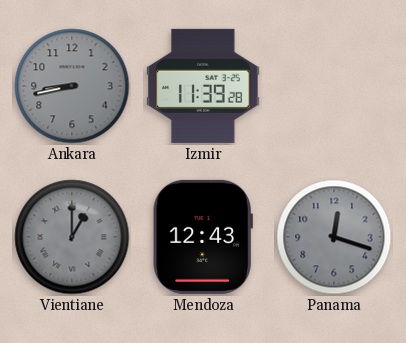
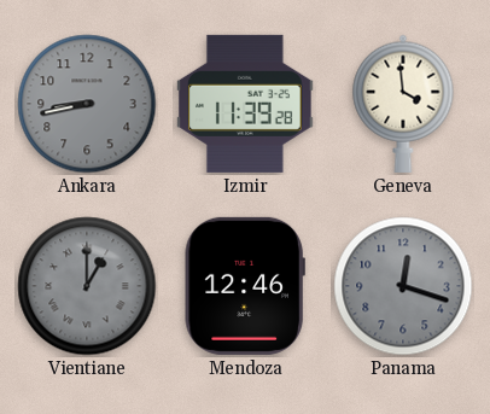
Geneva: none -> 3:59 (403, 104)
Mendoza: 12:43 -> 12:46 (245, 286)
